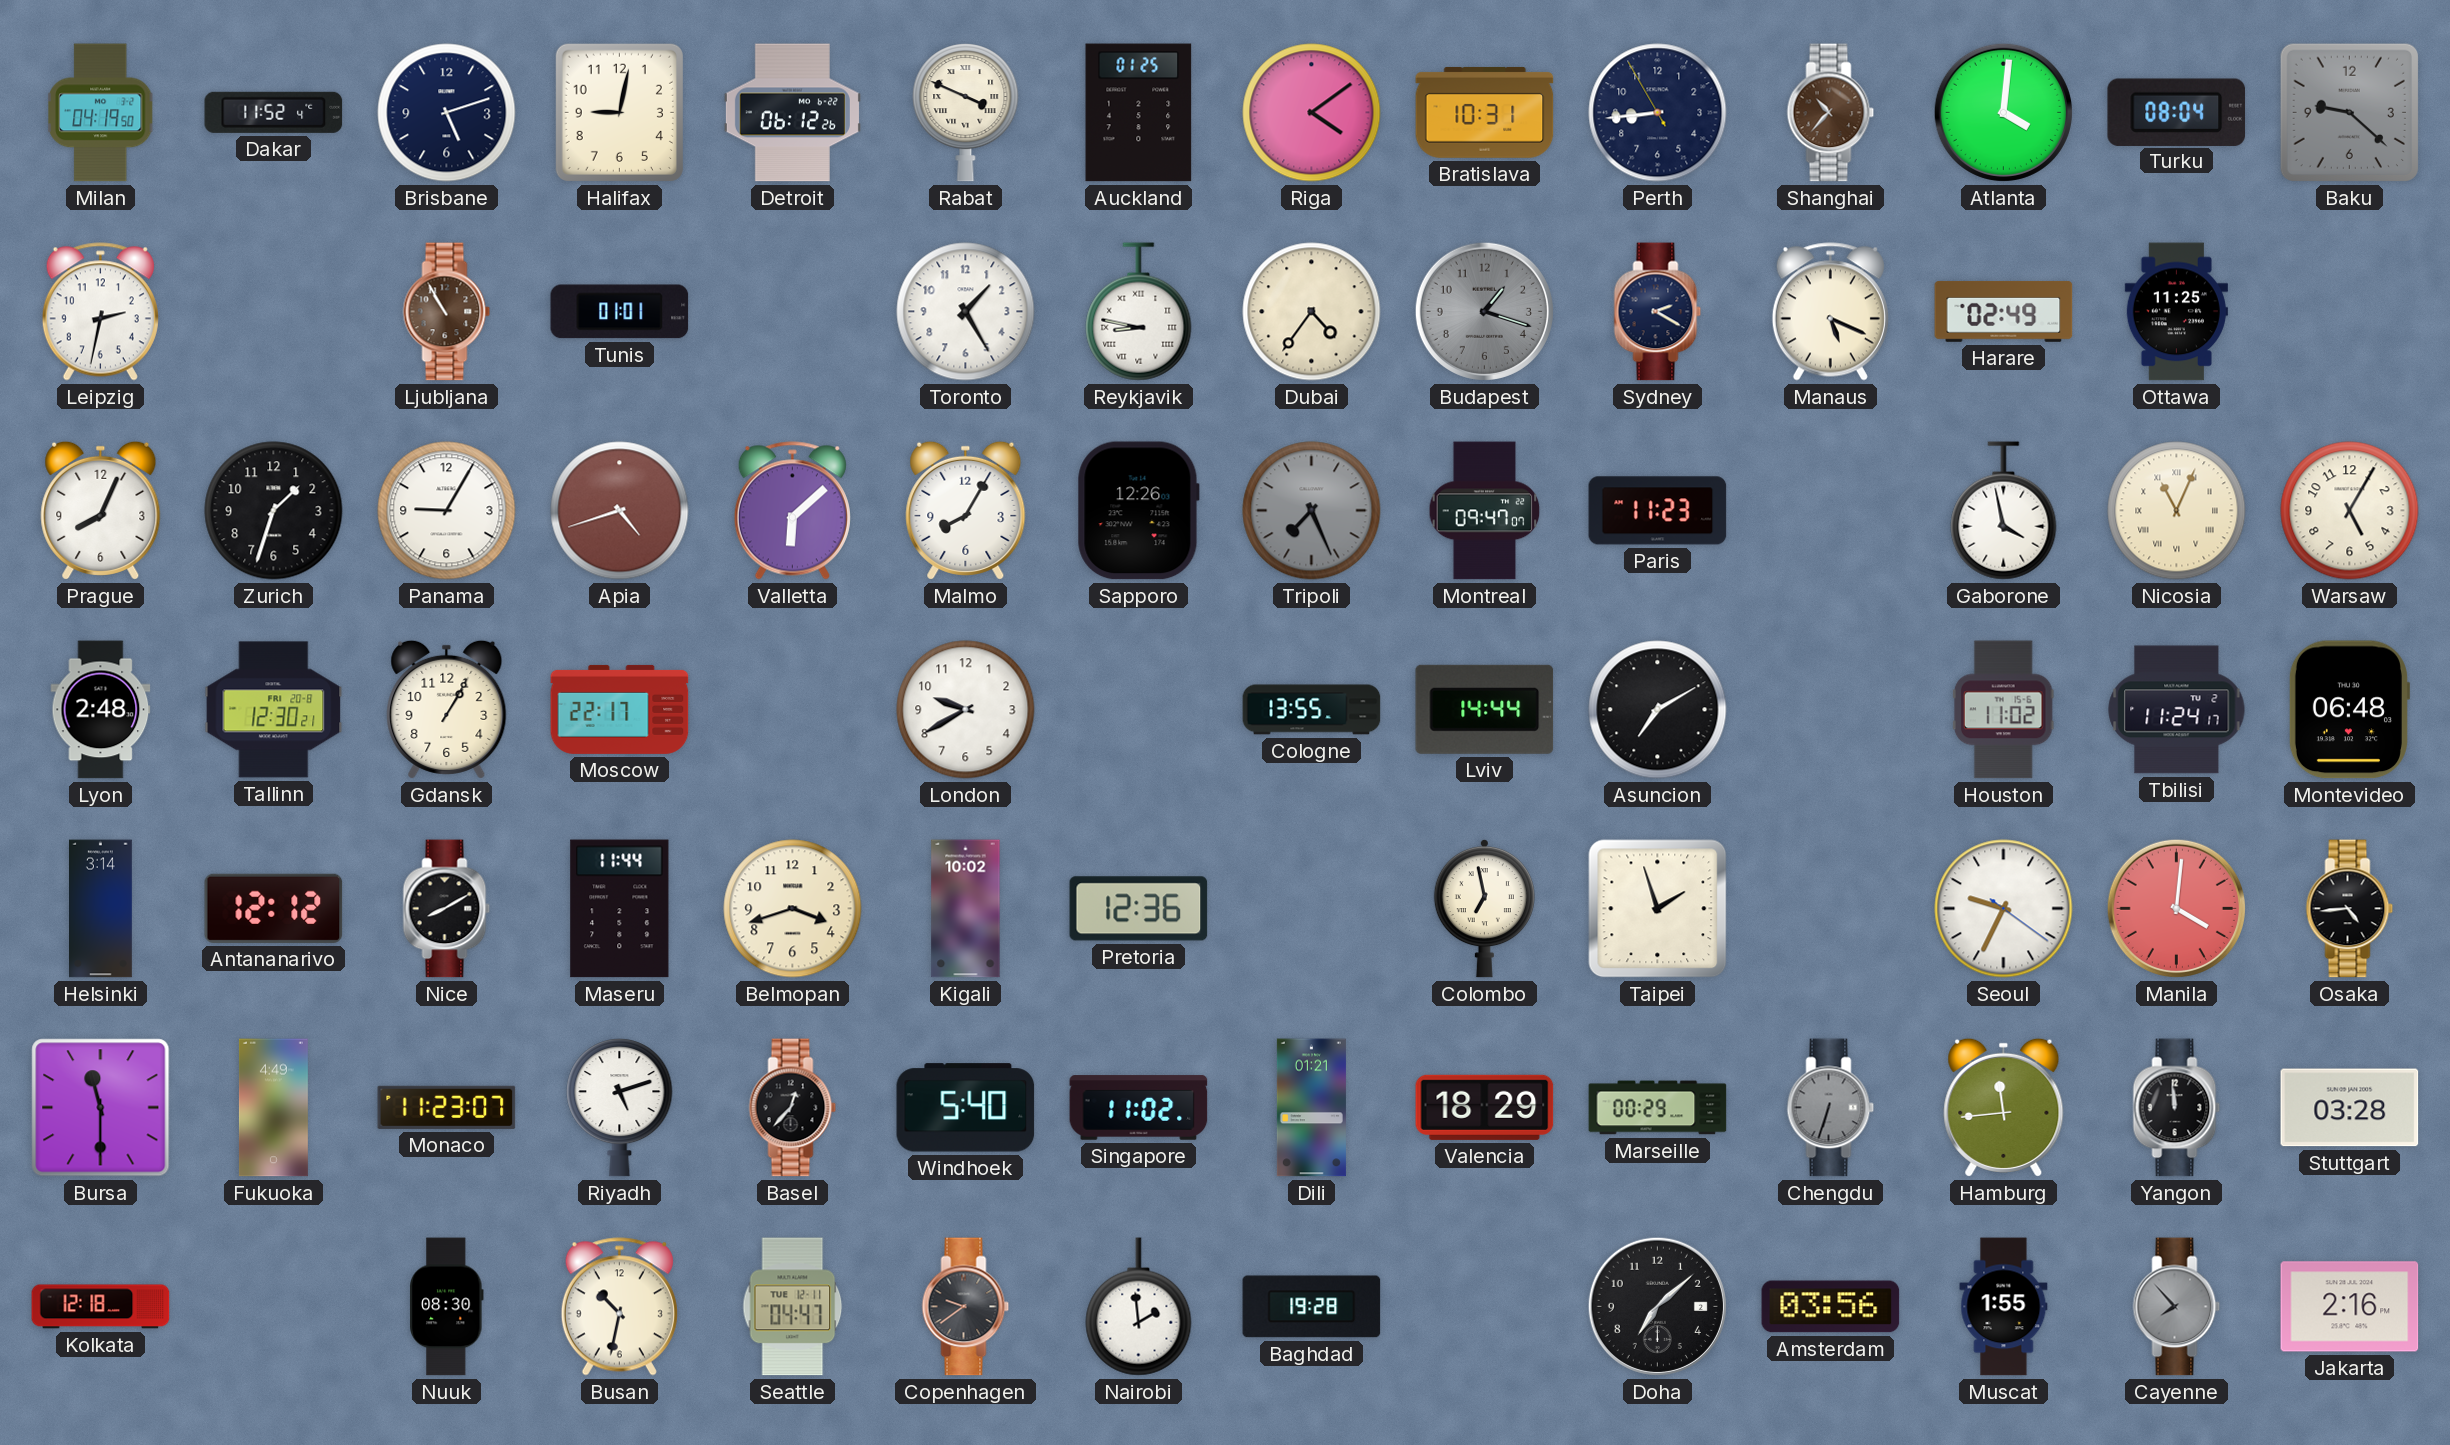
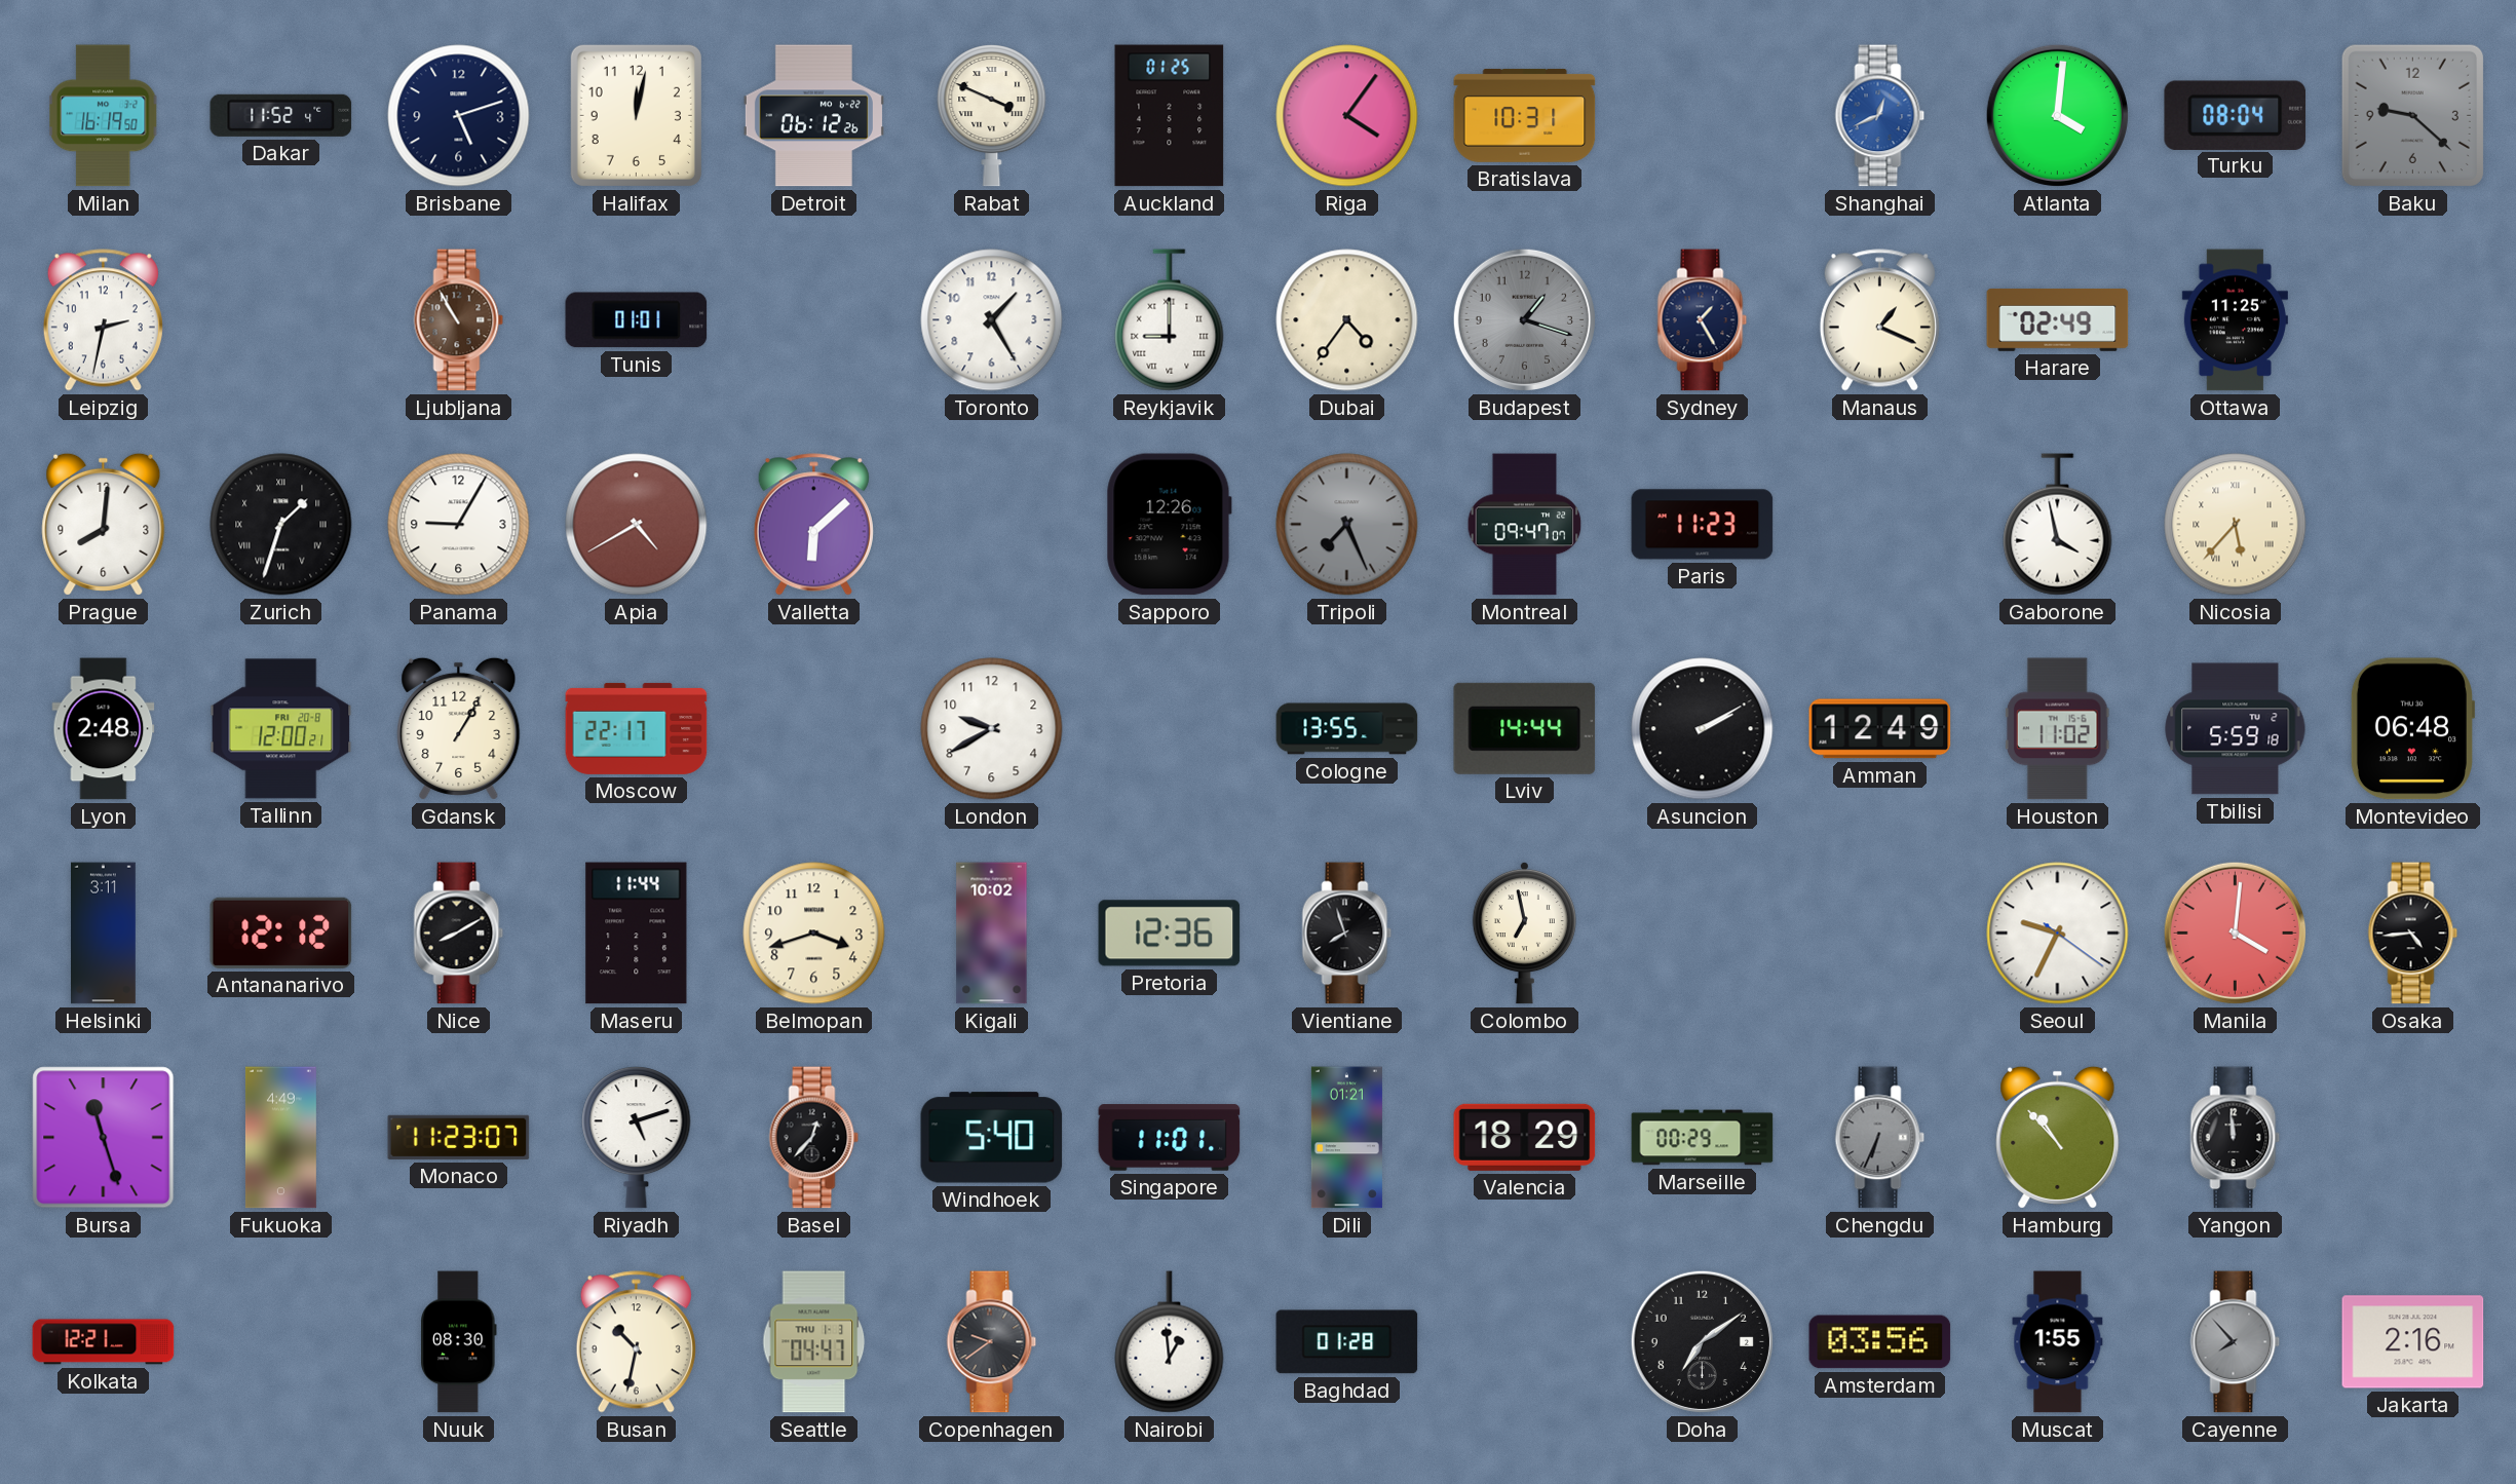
Milan: 04:19 -> 16:19 (104, 116)
Halifax: 9:02 -> 12:02 (636, 115)
Riga: 4:09 -> 4:06 (1347, 116)
Perth: 8:43 -> none (1658, 113)
Shanghai: 10:37 -> 12:41 (1880, 116)
Shanghai dial: brown -> blue (1880, 116)
Reykjavik: 8:47 -> 9:00 (1170, 320)
Sydney: 2:20 -> 1:25 (1703, 320)
Manaus: 5:19 -> 1:19 (1879, 320)
Prague: 8:04 -> 8:01 (104, 524)
Zurich numerals: Arabic -> Roman (281, 525)
Apia: 4:42 -> 4:40 (637, 525)
Malmo: 8:05 -> none (966, 510)
Nicosia: 11:04 -> 5:37 (2236, 525)
Warsaw: 5:05 -> none (2350, 511)
Tallinn: 12:30 -> 12:00 (281, 729)
Asuncion: 7:10 -> 2:10 (1703, 729)
Amman: none -> 12:49 (1880, 729)
Tbilisi: 11:24 -> 5:59 (2236, 729)
Helsinki: 3:14 -> 3:11 (104, 934)
Vientiane: none -> 7:57 (1347, 934)
Taipei: 1:57 -> none (1658, 909)
Bursa: 11:30 -> 11:27 (104, 1138)
Singapore: 11:02 -> 11:01 (1170, 1138)
Chengdu: 6:33 -> 6:34 (1880, 1138)
Hamburg: 11:44 -> 10:53 (2058, 1137)
Stuttgart: 03:28 -> none (2350, 1108)
Kolkata: 12:18 -> 12:21 (104, 1342)
Seattle date: TUE 12-11 -> THU 1-3 (814, 1342)
Nairobi: 1:59 -> 12:59 (1170, 1342)
Baghdad: 19:28 -> 01:28 (1347, 1342)
Doha: 7:08 -> 7:09 (1702, 1341)
